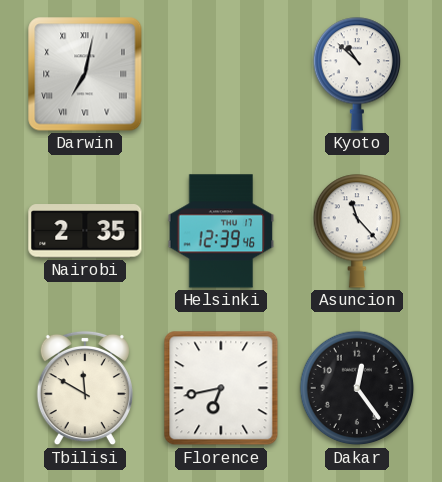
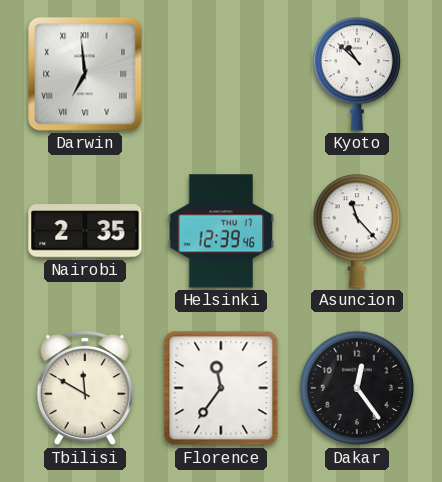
Darwin: 7:02 -> 6:59 (85, 74)
Florence: 6:43 -> 11:36 (221, 388)
